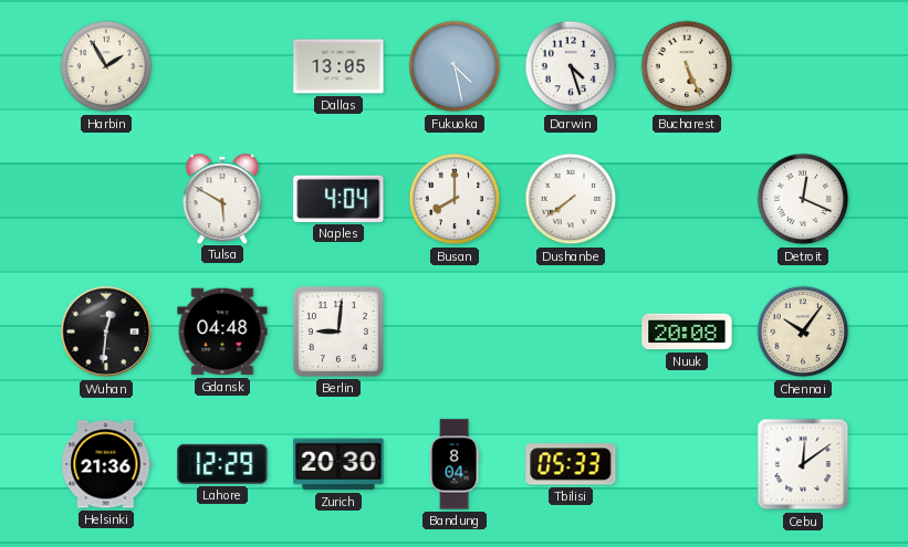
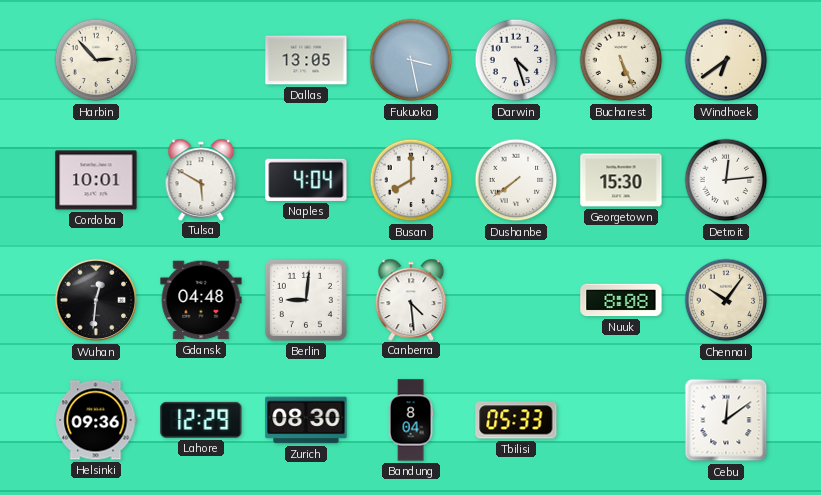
Harbin: 1:55 -> 2:53 (96, 60)
Fukuoka: 4:28 -> 3:28 (411, 60)
Windhoek: none -> 6:39 (726, 60)
Cordoba: none -> 10:01 (96, 180)
Georgetown: none -> 15:30 (621, 180)
Detroit: 12:19 -> 12:14 (726, 180)
Canberra: none -> 4:29 (411, 299)
Nuuk: 20:08 -> 8:08 (621, 300)
Helsinki: 21:36 -> 09:36 (96, 420)
Zurich: 20:30 -> 08:30 (306, 420)
